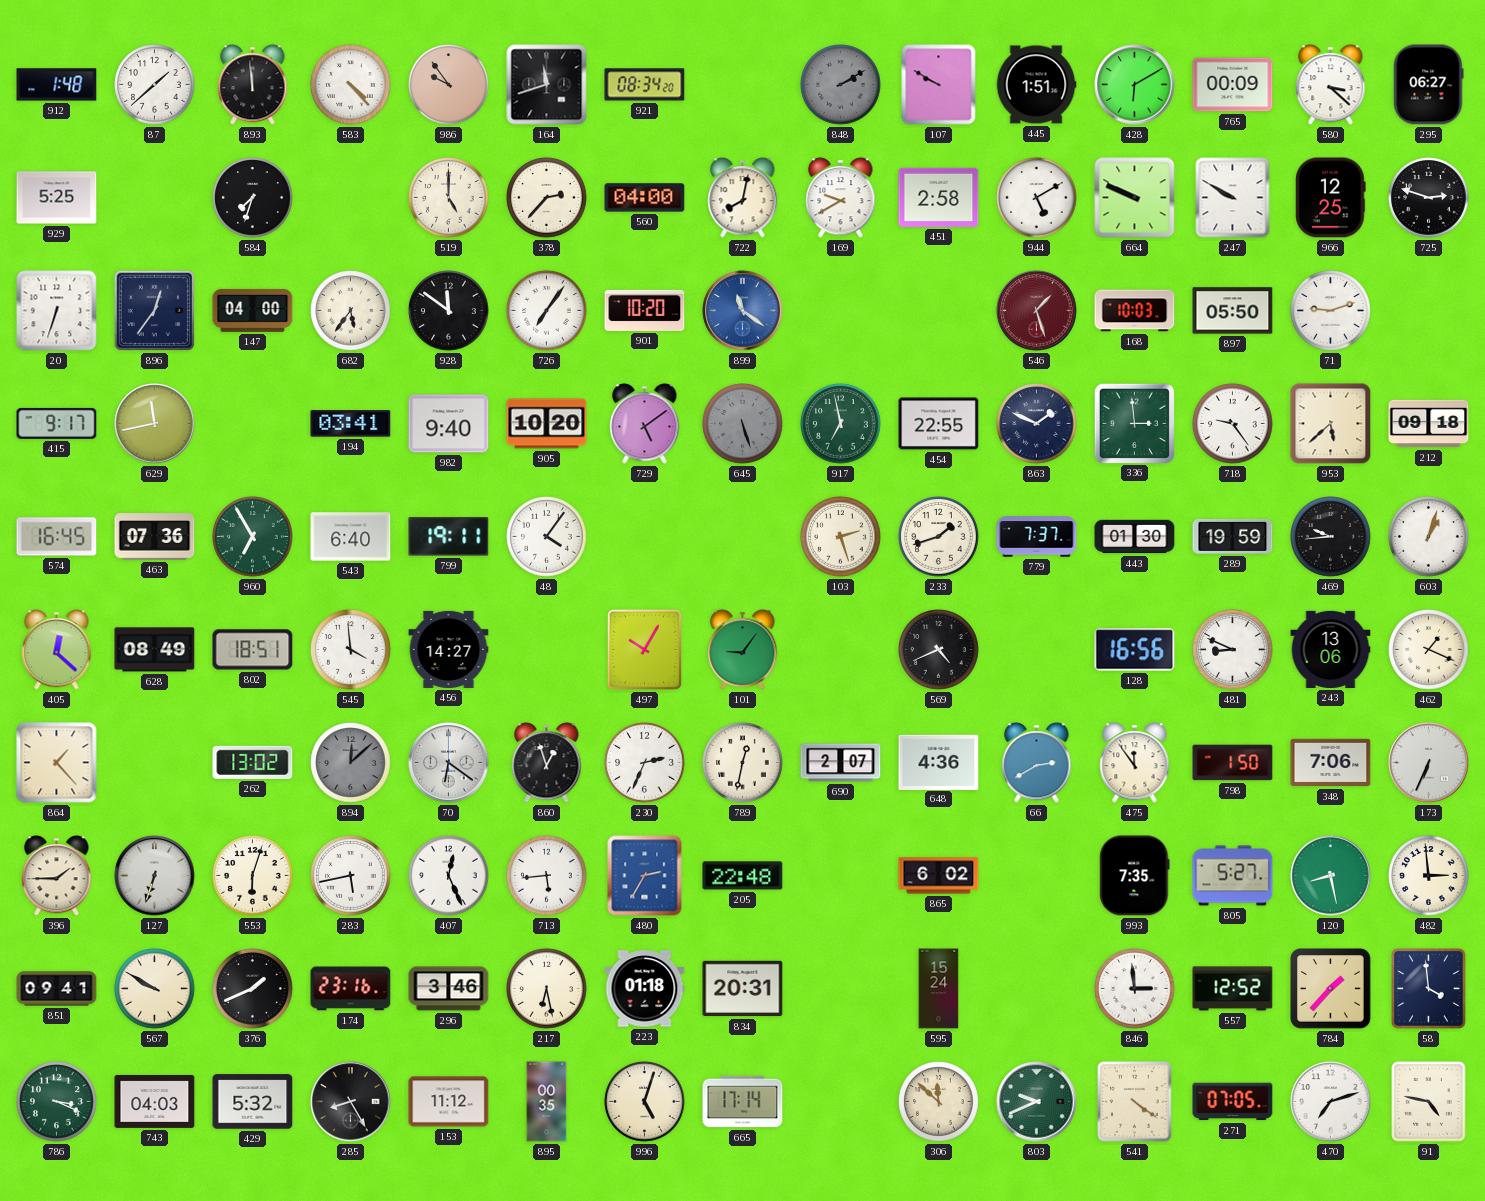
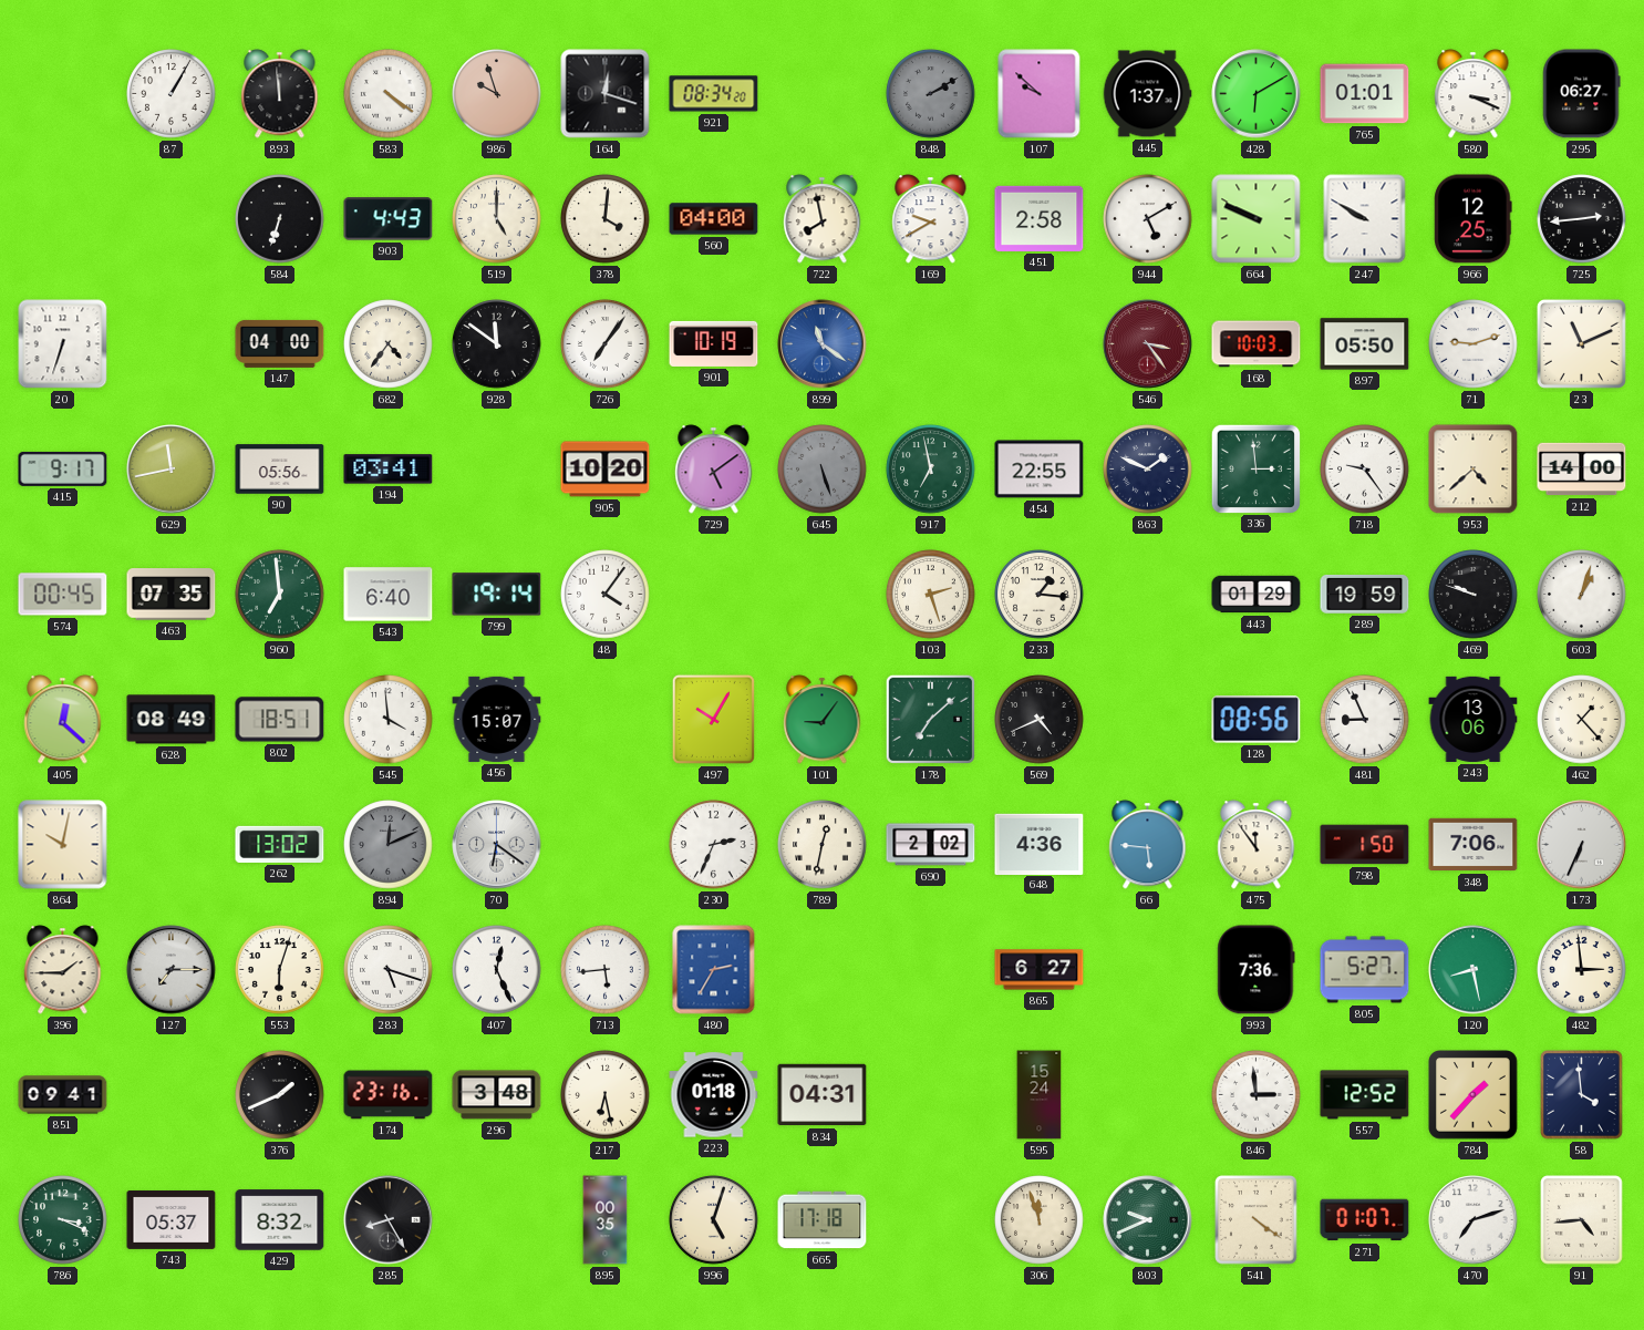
912: 1:48 -> none (57, 85)
87: 1:38 -> 1:05 (172, 94)
583: 4:23 -> 4:21 (389, 94)
986: 9:54 -> 9:57 (497, 94)
164: 11:42 -> 12:18 (606, 94)
107: 9:50 -> 9:52 (1040, 94)
445: 1:51 -> 1:37 (1147, 94)
765: 00:09 -> 01:01 (1365, 94)
580: 3:22 -> 3:19 (1474, 94)
929: 5:25 -> none (57, 198)
584: 7:33 -> 6:33 (280, 219)
903: none -> 4:43 (389, 219)
378: 2:37 -> 4:01 (606, 219)
722: 8:02 -> 7:58 (823, 219)
725: 2:48 -> 2:44 (1582, 219)
896: 12:36 -> none (154, 310)
682: 5:36 -> 4:36 (389, 344)
901: 10:20 -> 10:19 (714, 343)
546: 1:27 -> 3:24 (1148, 344)
23: none -> 11:11 (1581, 343)
90: none -> 05:56 (280, 470)
982: 9:40 -> none (449, 424)
953: 5:38 -> 4:38 (1474, 470)
212: 09:18 -> 14:00 (1582, 470)
574: 16:45 -> 00:45 (63, 595)
463: 07:36 -> 07:35 (172, 595)
960: 6:55 -> 6:59 (280, 595)
799: 19:11 -> 19:14 (497, 595)
233: 1:42 -> 1:16 (1040, 595)
779: 7:37 -> none (1037, 537)
443: 01:30 -> 01:29 (1257, 595)
469: 9:44 -> 9:48 (1474, 595)
456: 14:27 -> 15:07 (497, 719)
178: none -> 7:08 (930, 719)
128: 16:56 -> 08:56 (1257, 720)
481: 8:49 -> 8:56 (1365, 720)
462: 1:19 -> 1:23 (1582, 720)
864: 1:23 -> 10:02 (63, 845)
894: 12:08 -> 12:11 (389, 845)
860: 12:57 -> none (547, 763)
690: 2:07 -> 2:02 (931, 845)
66: 2:40 -> 5:46 (1148, 845)
127: 6:33 -> 7:15 (172, 970)
283: 5:43 -> 5:18 (389, 970)
205: 22:48 -> none (743, 876)
865: 6:02 -> 6:27 (1040, 970)
993: 7:35 -> 7:36 (1257, 970)
567: 9:50 -> none (155, 989)
296: 3:46 -> 3:48 (497, 1095)
834: 20:31 -> 04:31 (823, 1095)
743: 04:03 -> 05:37 (172, 1219)
429: 5:32 -> 8:32 (280, 1220)
153: 11:12 -> none (449, 1102)
665: 17:14 -> 17:18 (823, 1220)
306: 11:52 -> 11:57 (1040, 1220)
271: 07:05 -> 01:07 (1365, 1220)
91: 4:47 -> 4:44 (1582, 1220)
